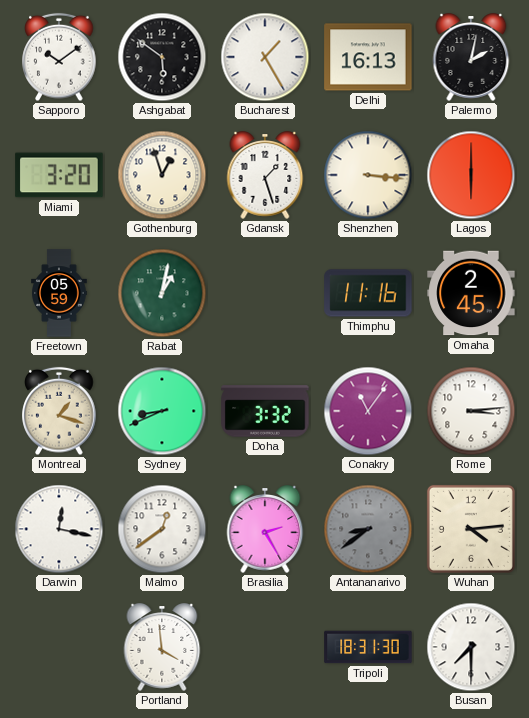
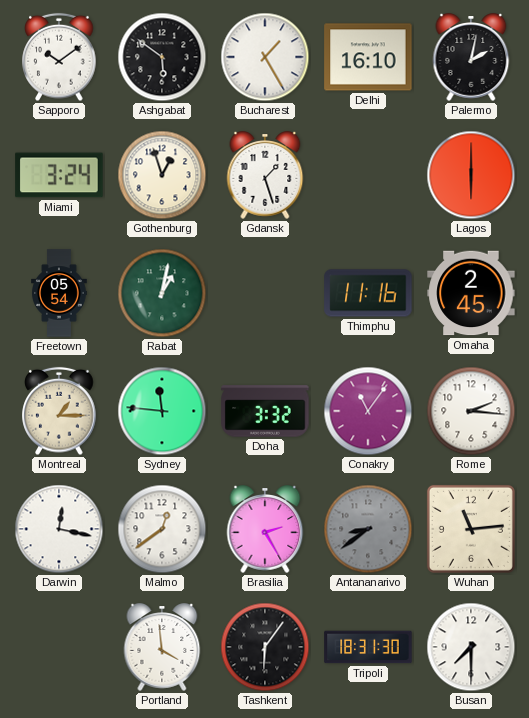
Delhi: 16:13 -> 16:10 (368, 57)
Miami: 3:20 -> 3:24 (59, 175)
Shenzhen: 3:16 -> none (368, 175)
Freetown: 05:59 -> 05:54 (59, 293)
Montreal: 1:18 -> 1:15 (59, 411)
Sydney: 8:41 -> 11:46 (162, 411)
Rome: 3:14 -> 2:16 (471, 411)
Wuhan: 4:14 -> 11:14 (471, 529)
Tashkent: none -> 6:06 (265, 647)
